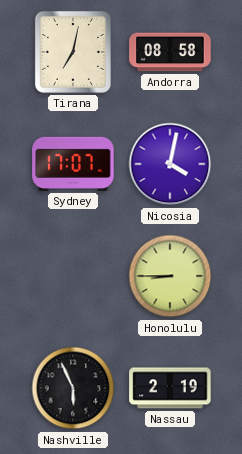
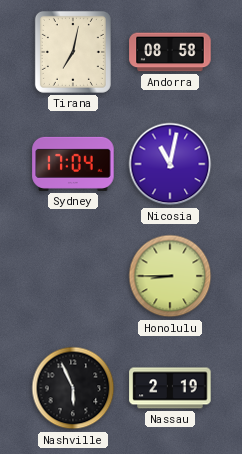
Sydney: 17:07 -> 17:04 (73, 164)
Nicosia: 4:02 -> 11:02 (170, 164)
